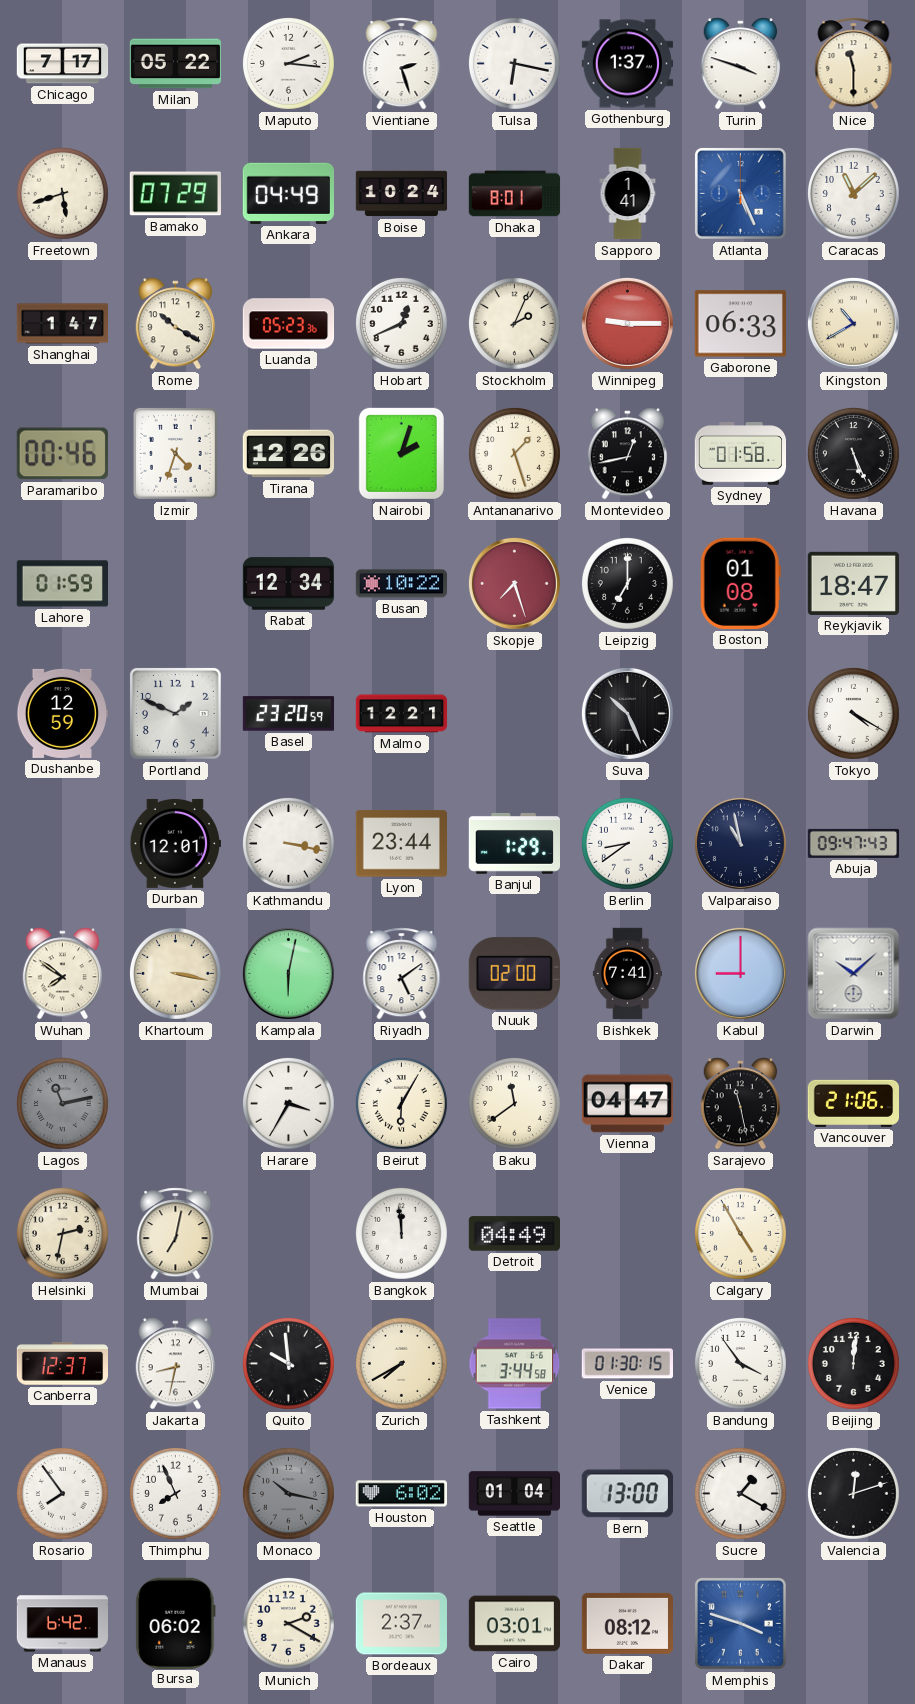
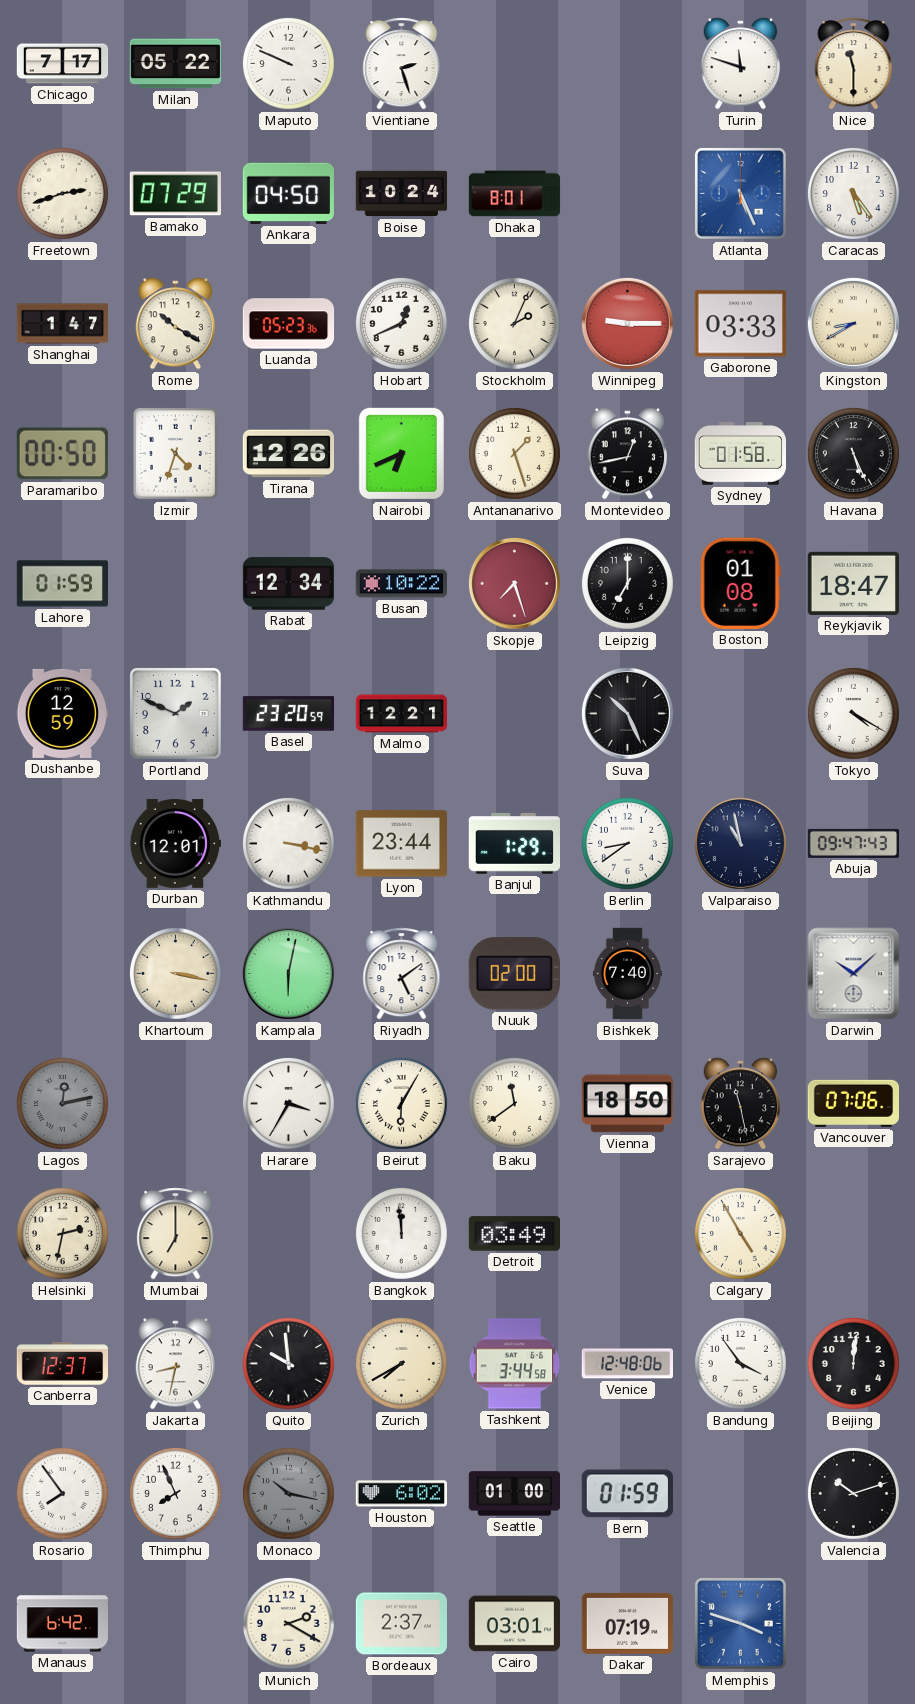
Maputo: 2:16 -> 9:49 (288, 63)
Tulsa: 6:17 -> none (514, 63)
Gothenburg: 1:37 -> none (627, 64)
Turin: 3:48 -> 11:48 (741, 64)
Freetown: 5:42 -> 2:42 (62, 193)
Ankara: 04:49 -> 04:50 (288, 193)
Sapporo: 1:41 -> none (628, 194)
Caracas: 11:08 -> 5:24 (853, 193)
Gaborone: 06:33 -> 03:33 (740, 324)
Kingston: 10:40 -> 8:40 (853, 323)
Paramaribo: 00:46 -> 00:50 (62, 454)
Nairobi: 2:03 -> 6:41 (401, 453)
Wuhan: 7:51 -> none (63, 974)
Bishkek: 7:41 -> 7:40 (627, 974)
Kabul: 9:00 -> none (740, 973)
Lagos: 11:13 -> 12:13 (62, 1103)
Vienna: 04:47 -> 18:50 (627, 1104)
Vancouver: 21:06 -> 07:06 (853, 1103)
Mumbai: 7:02 -> 7:00 (176, 1234)
Detroit: 04:49 -> 03:49 (514, 1234)
Venice: 01:30 -> 12:48 (627, 1364)
Seattle: 01:04 -> 01:00 (514, 1494)
Bern: 13:00 -> 01:59 (627, 1494)
Sucre: 1:20 -> none (740, 1493)
Valencia: 12:12 -> 10:12 (853, 1493)
Bursa: 06:02 -> none (176, 1623)
Dakar: 08:12 -> 07:19 (627, 1623)
